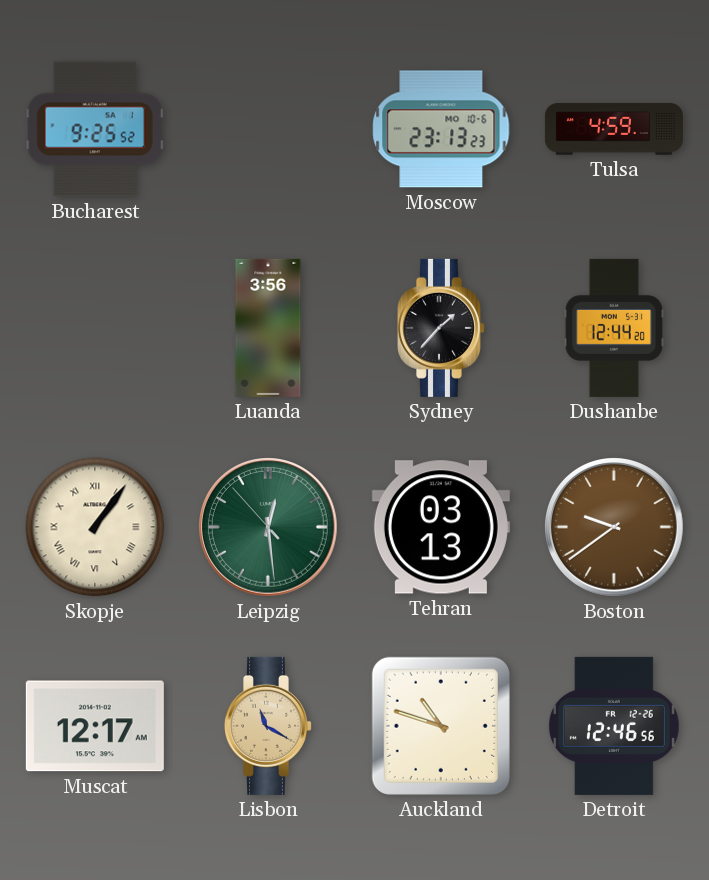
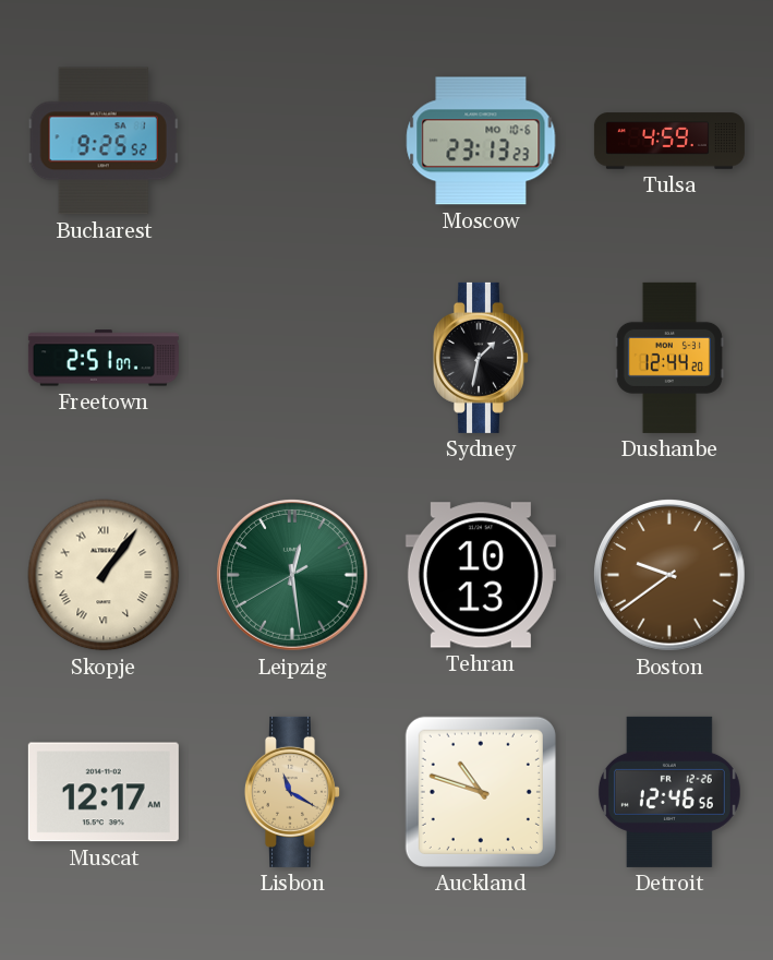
Freetown: none -> 2:51 (104, 358)
Luanda: 3:56 -> none (268, 328)
Sydney: 1:37 -> 1:32 (481, 358)
Leipzig: 12:28:53 -> 12:28:40 (293, 576)
Tehran: 03:13 -> 10:13 (481, 575)
